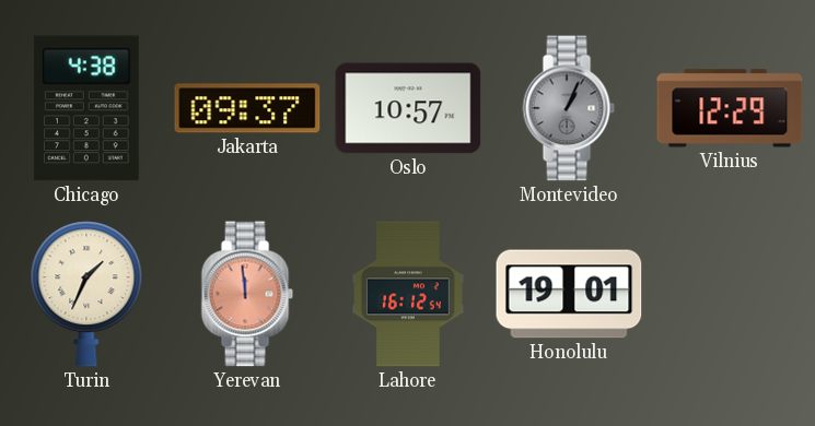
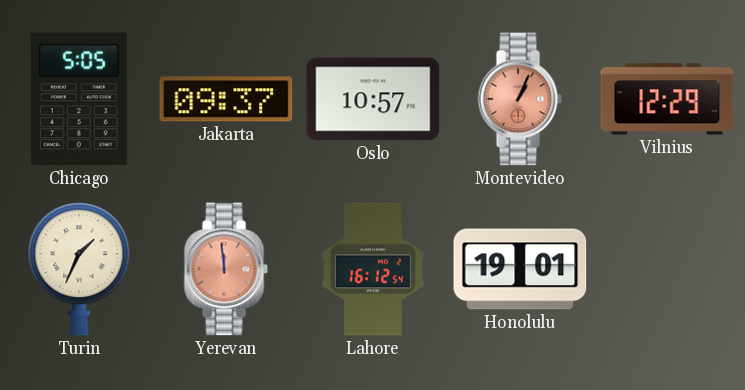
Chicago: 4:38 -> 5:05 (79, 99)
Montevideo dial: grey -> salmon (520, 99)
